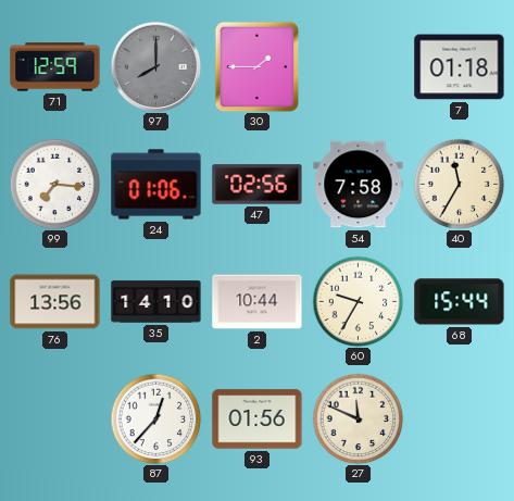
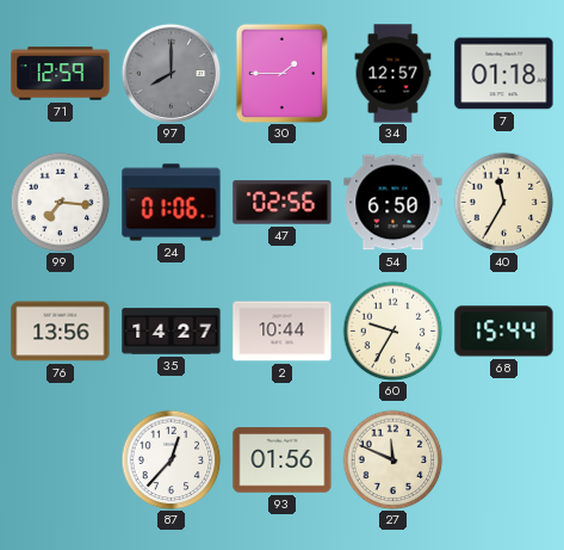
34: none -> 12:57 (393, 74)
54: 7:58 -> 6:50 (393, 203)
35: 14:10 -> 14:27 (172, 332)
